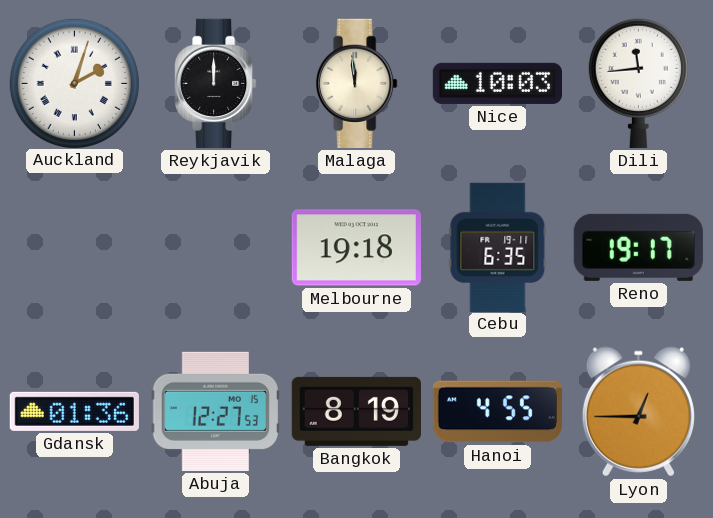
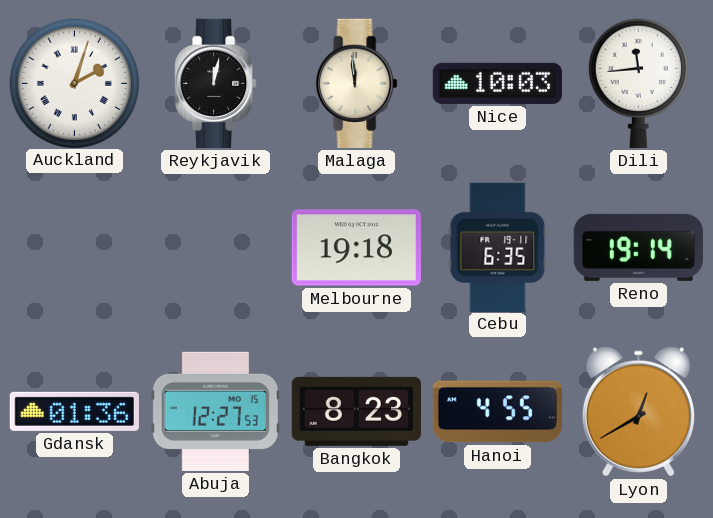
Reykjavik: 12:00 -> 12:02 (216, 83)
Reno: 19:17 -> 19:14 (638, 247)
Bangkok: 8:19 -> 8:23 (356, 411)
Lyon: 12:45 -> 12:40 (638, 412)
